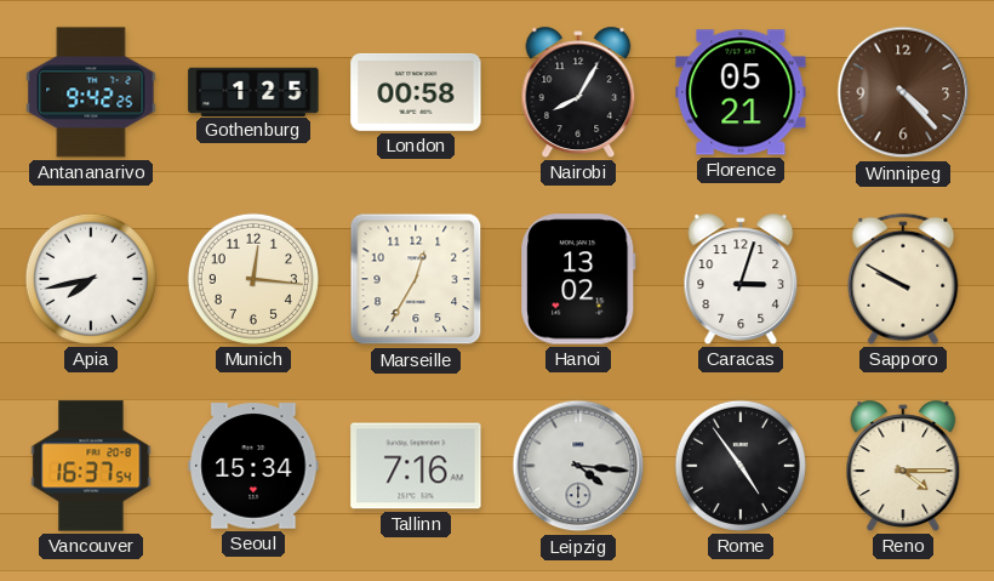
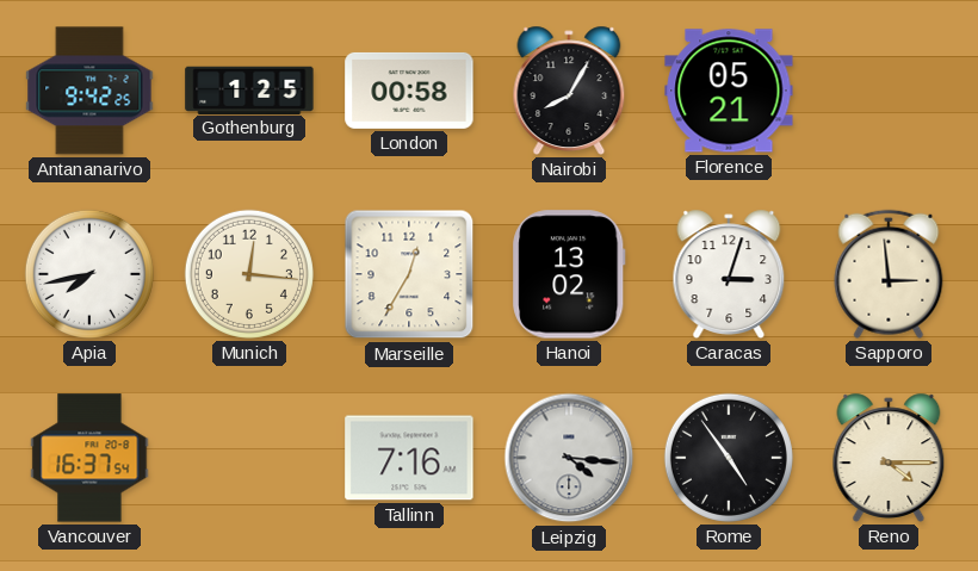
Winnipeg: 4:23 -> none (903, 92)
Sapporo: 9:50 -> 2:59 (889, 274)
Seoul: 15:34 -> none (253, 466)
